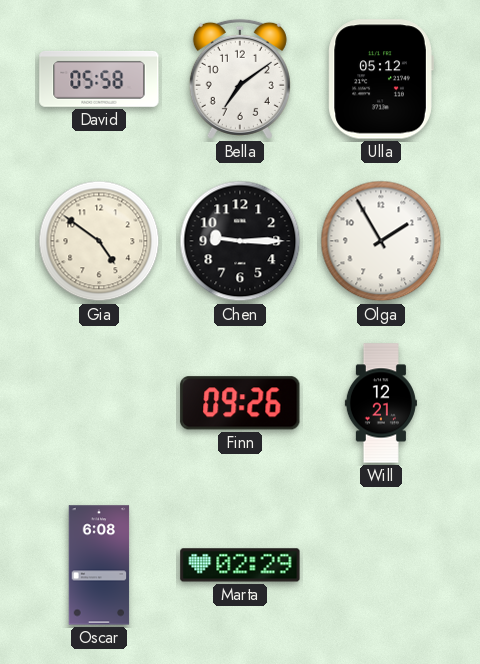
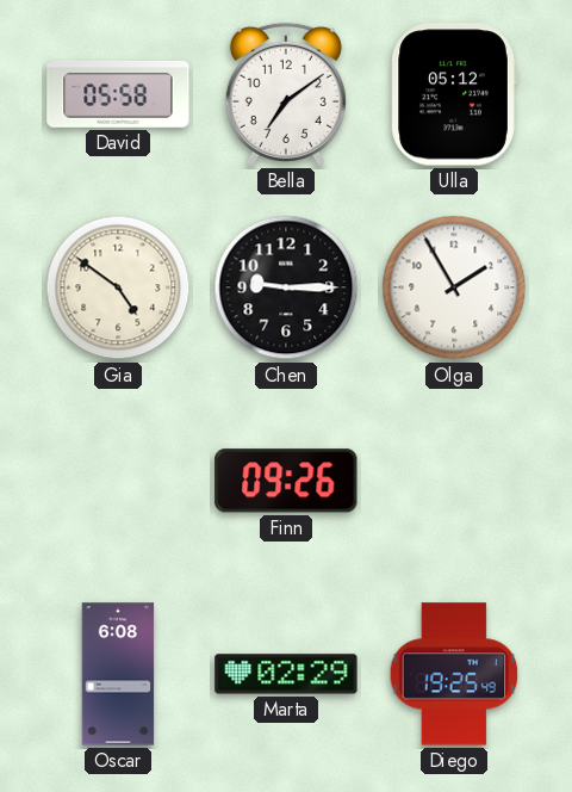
Will: 12:21 -> none (381, 403)
Diego: none -> 19:25 (454, 674)
